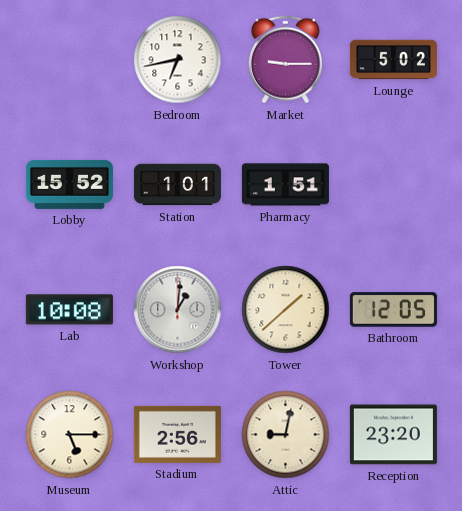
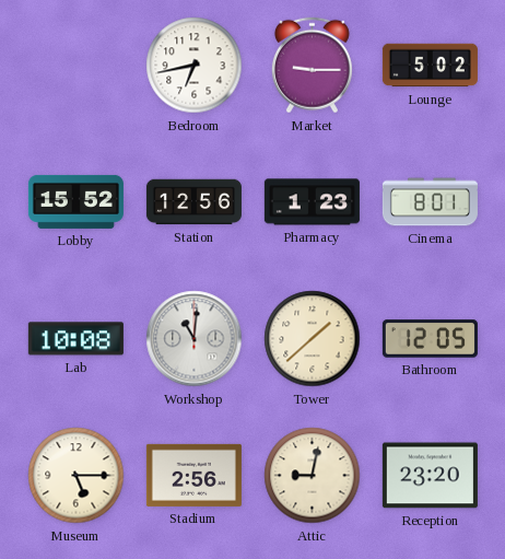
Station: 1:01 -> 12:56 (193, 202)
Pharmacy: 1:51 -> 1:23 (312, 202)
Cinema: none -> 8:01 (430, 202)
Workshop: 1:01 -> 11:01 (195, 339)
